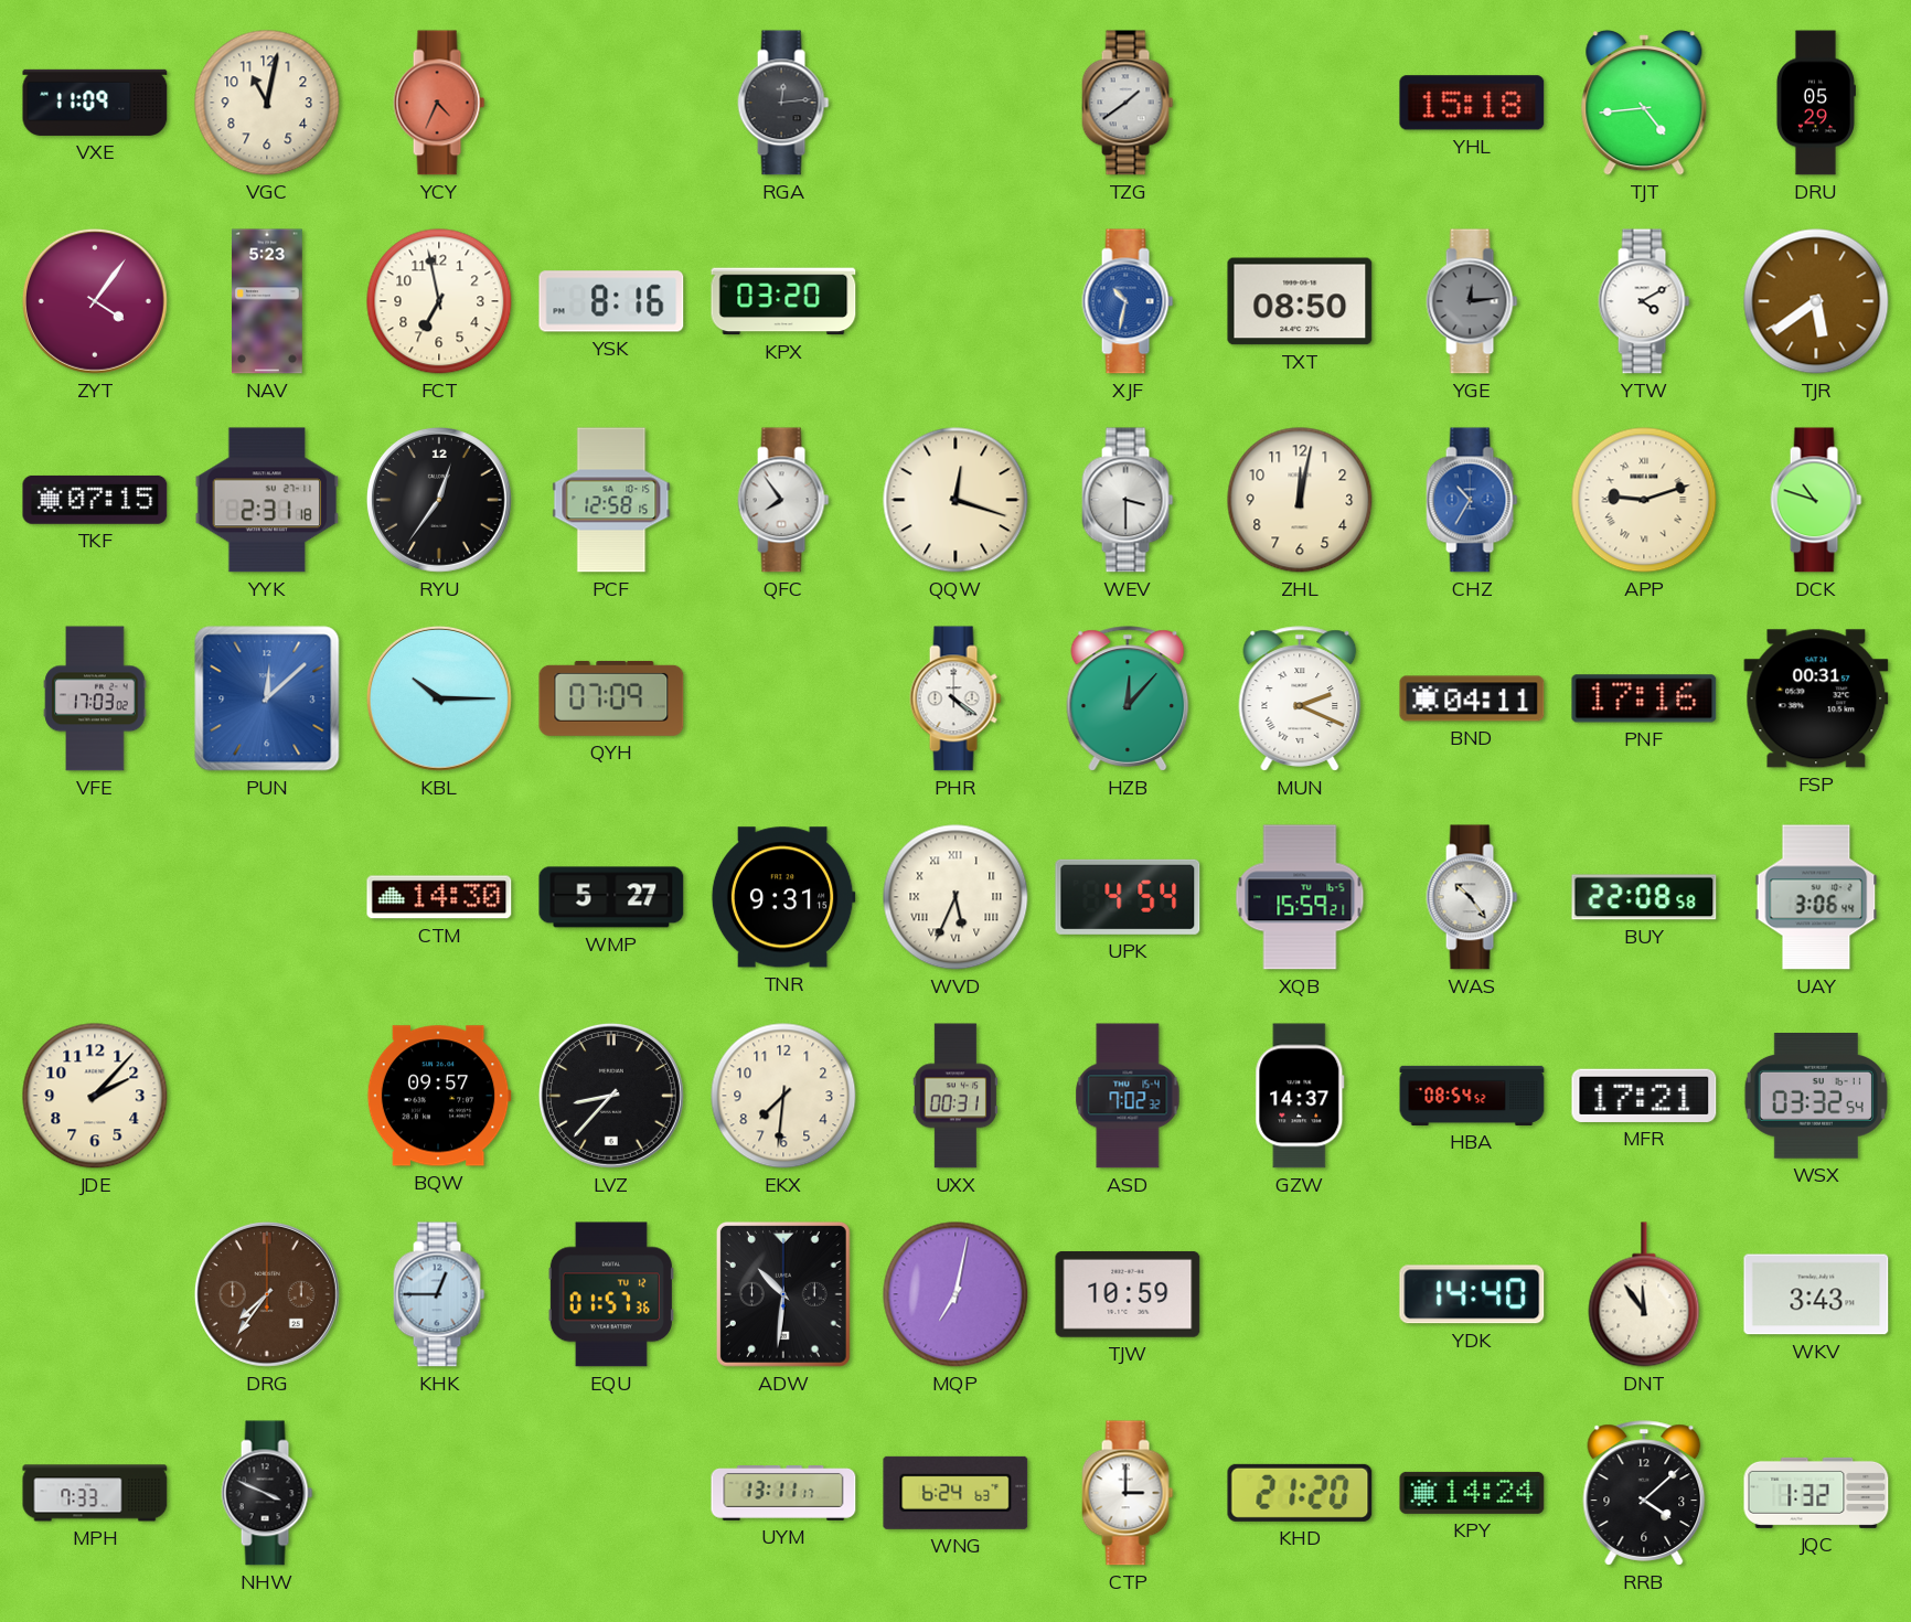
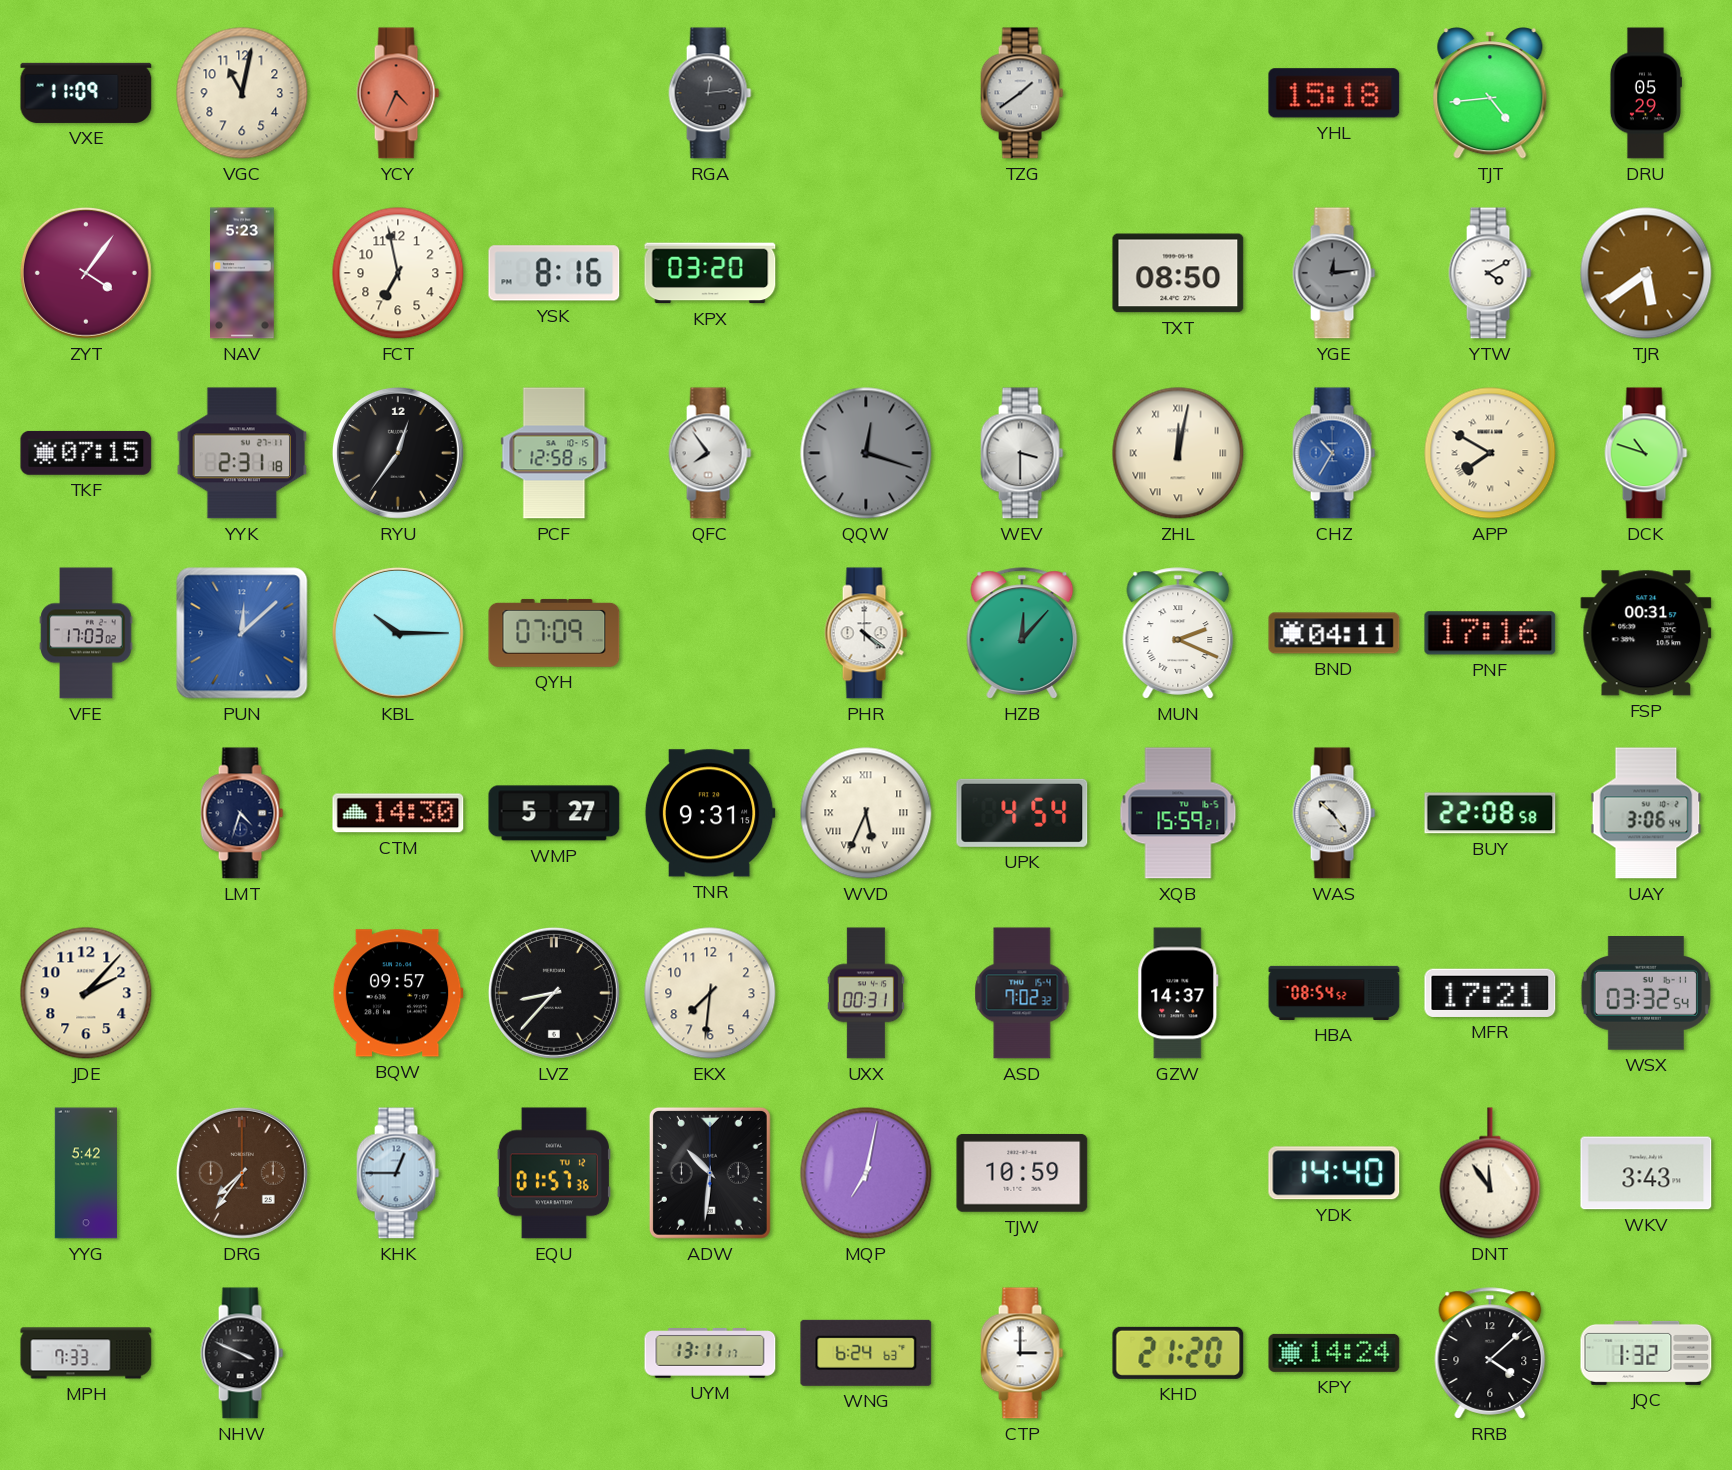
XJF: 10:32 -> none (1128, 301)
QQW dial: cream -> grey (866, 453)
ZHL numerals: Arabic -> Roman (1178, 453)
APP: 9:12 -> 7:50 (1490, 453)
LMT: none -> 4:33 (242, 813)
YYG: none -> 5:42 (86, 1173)
